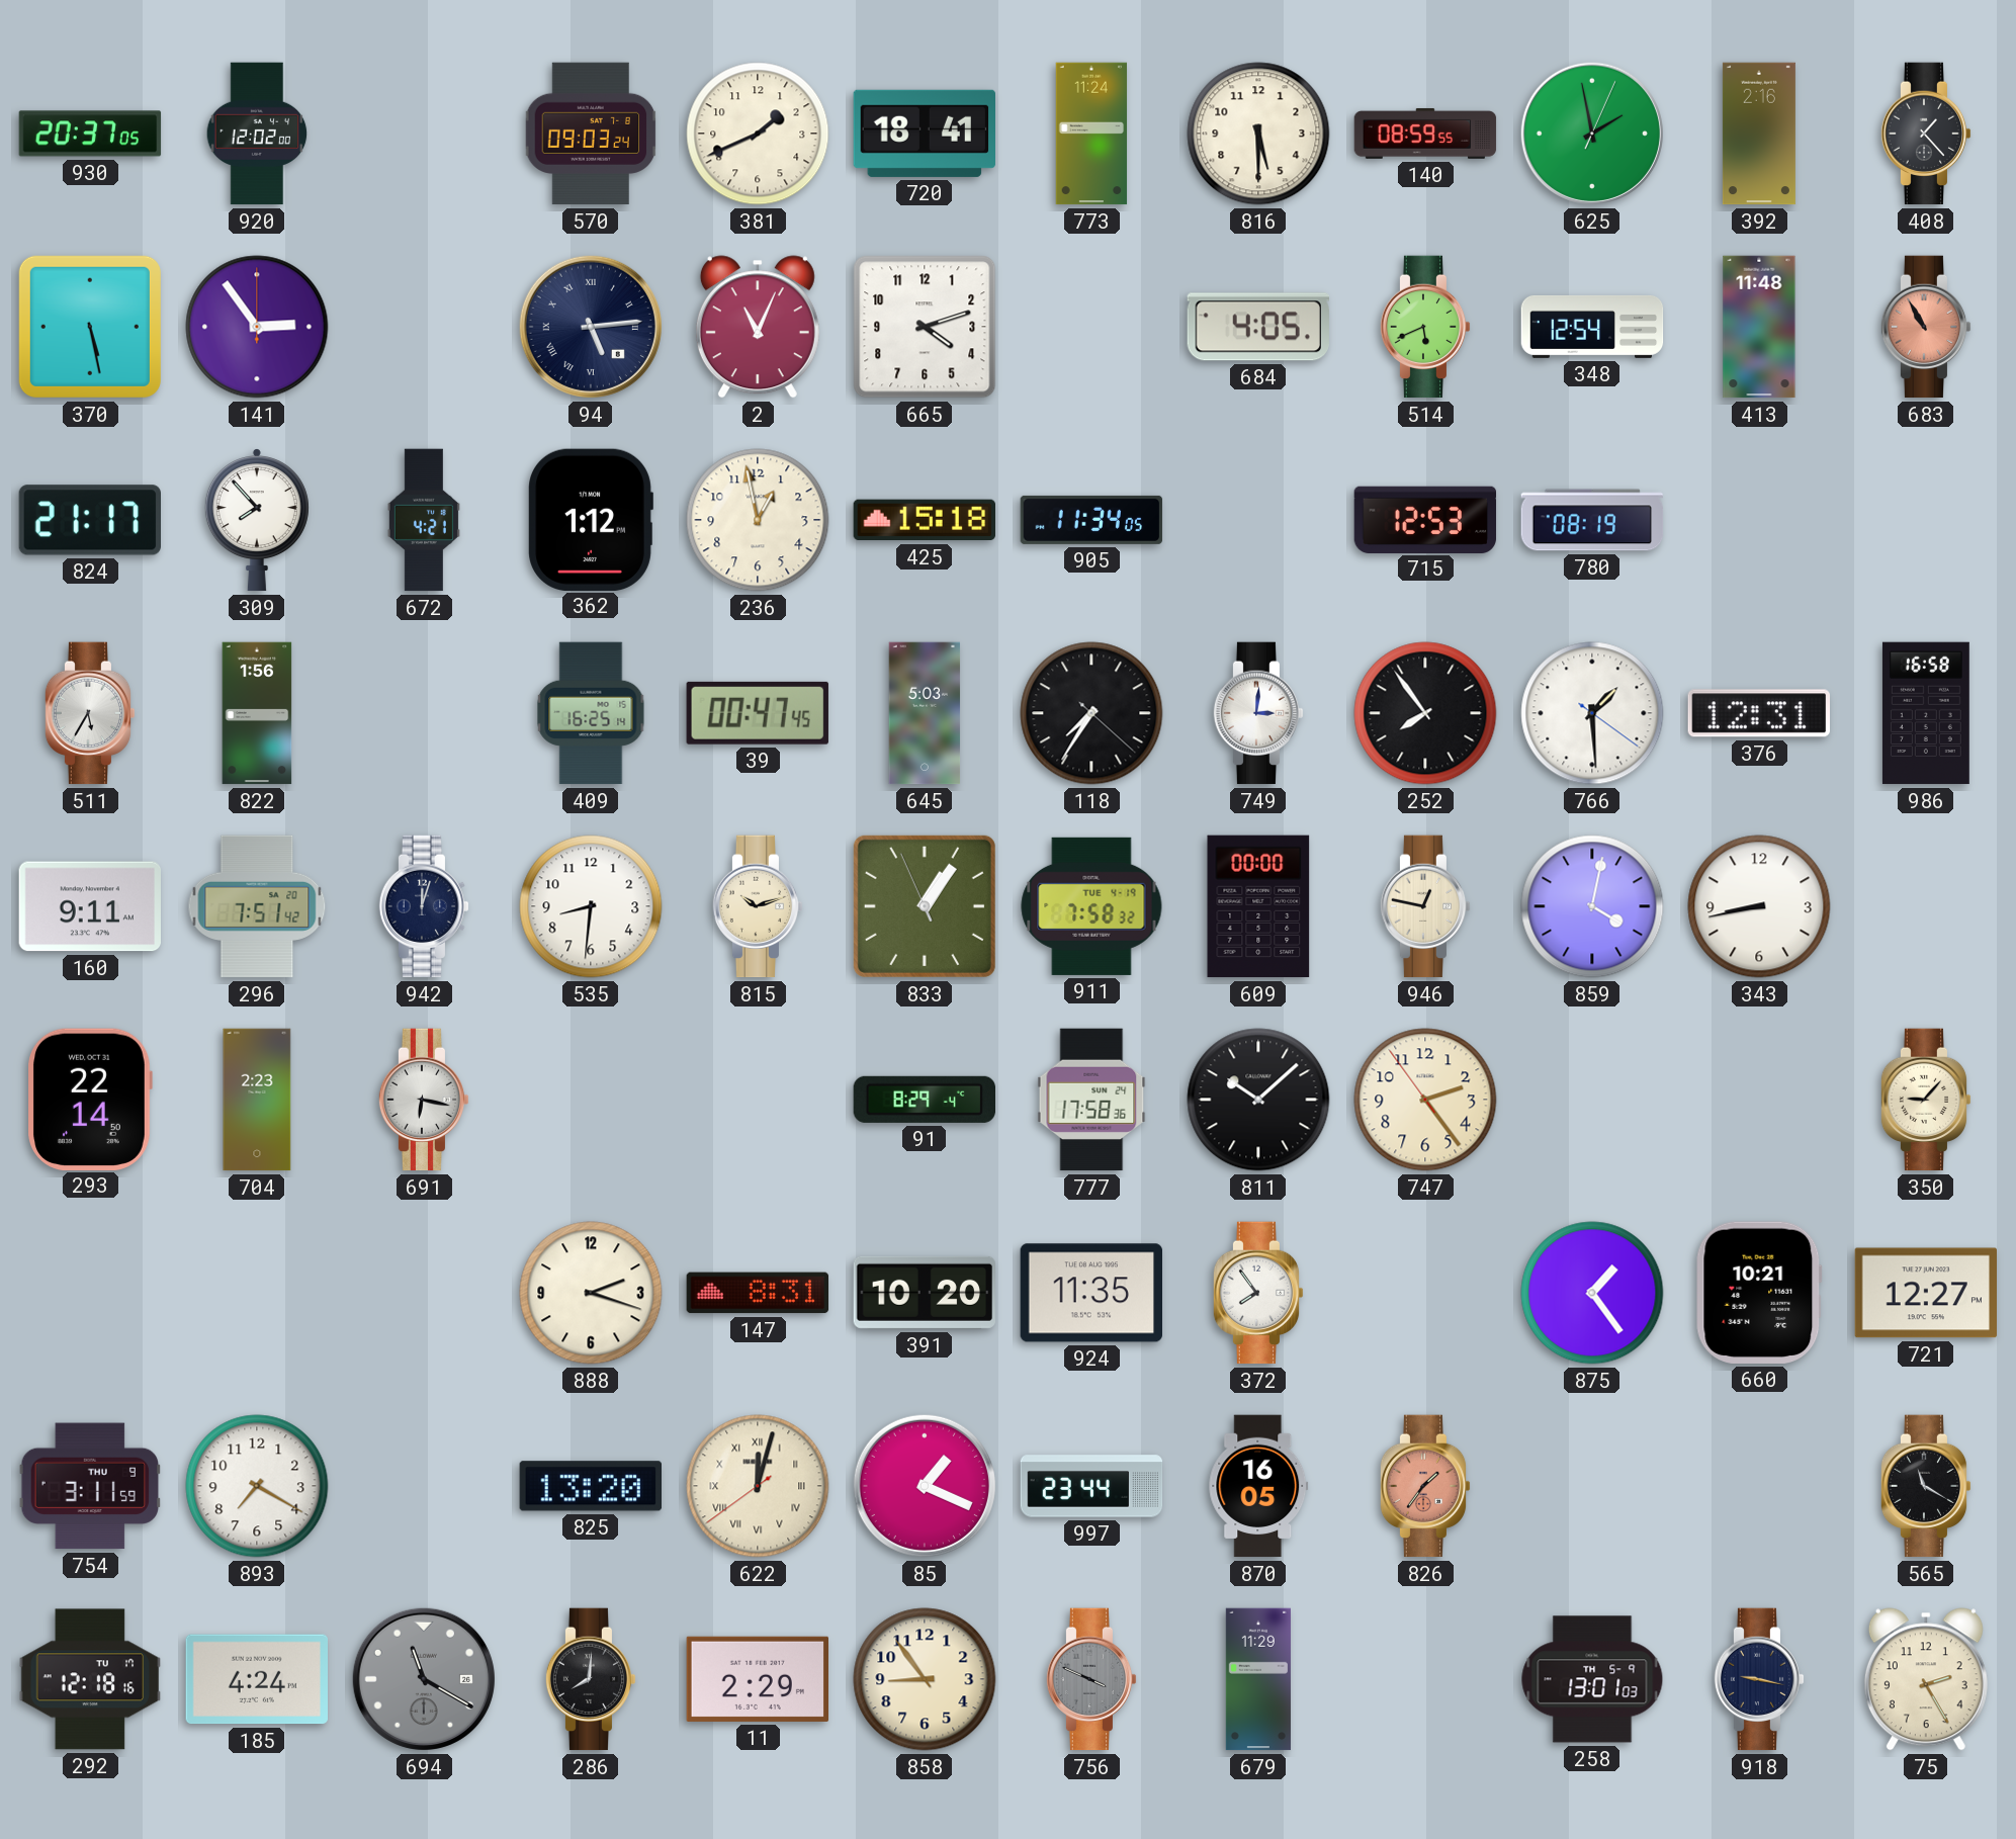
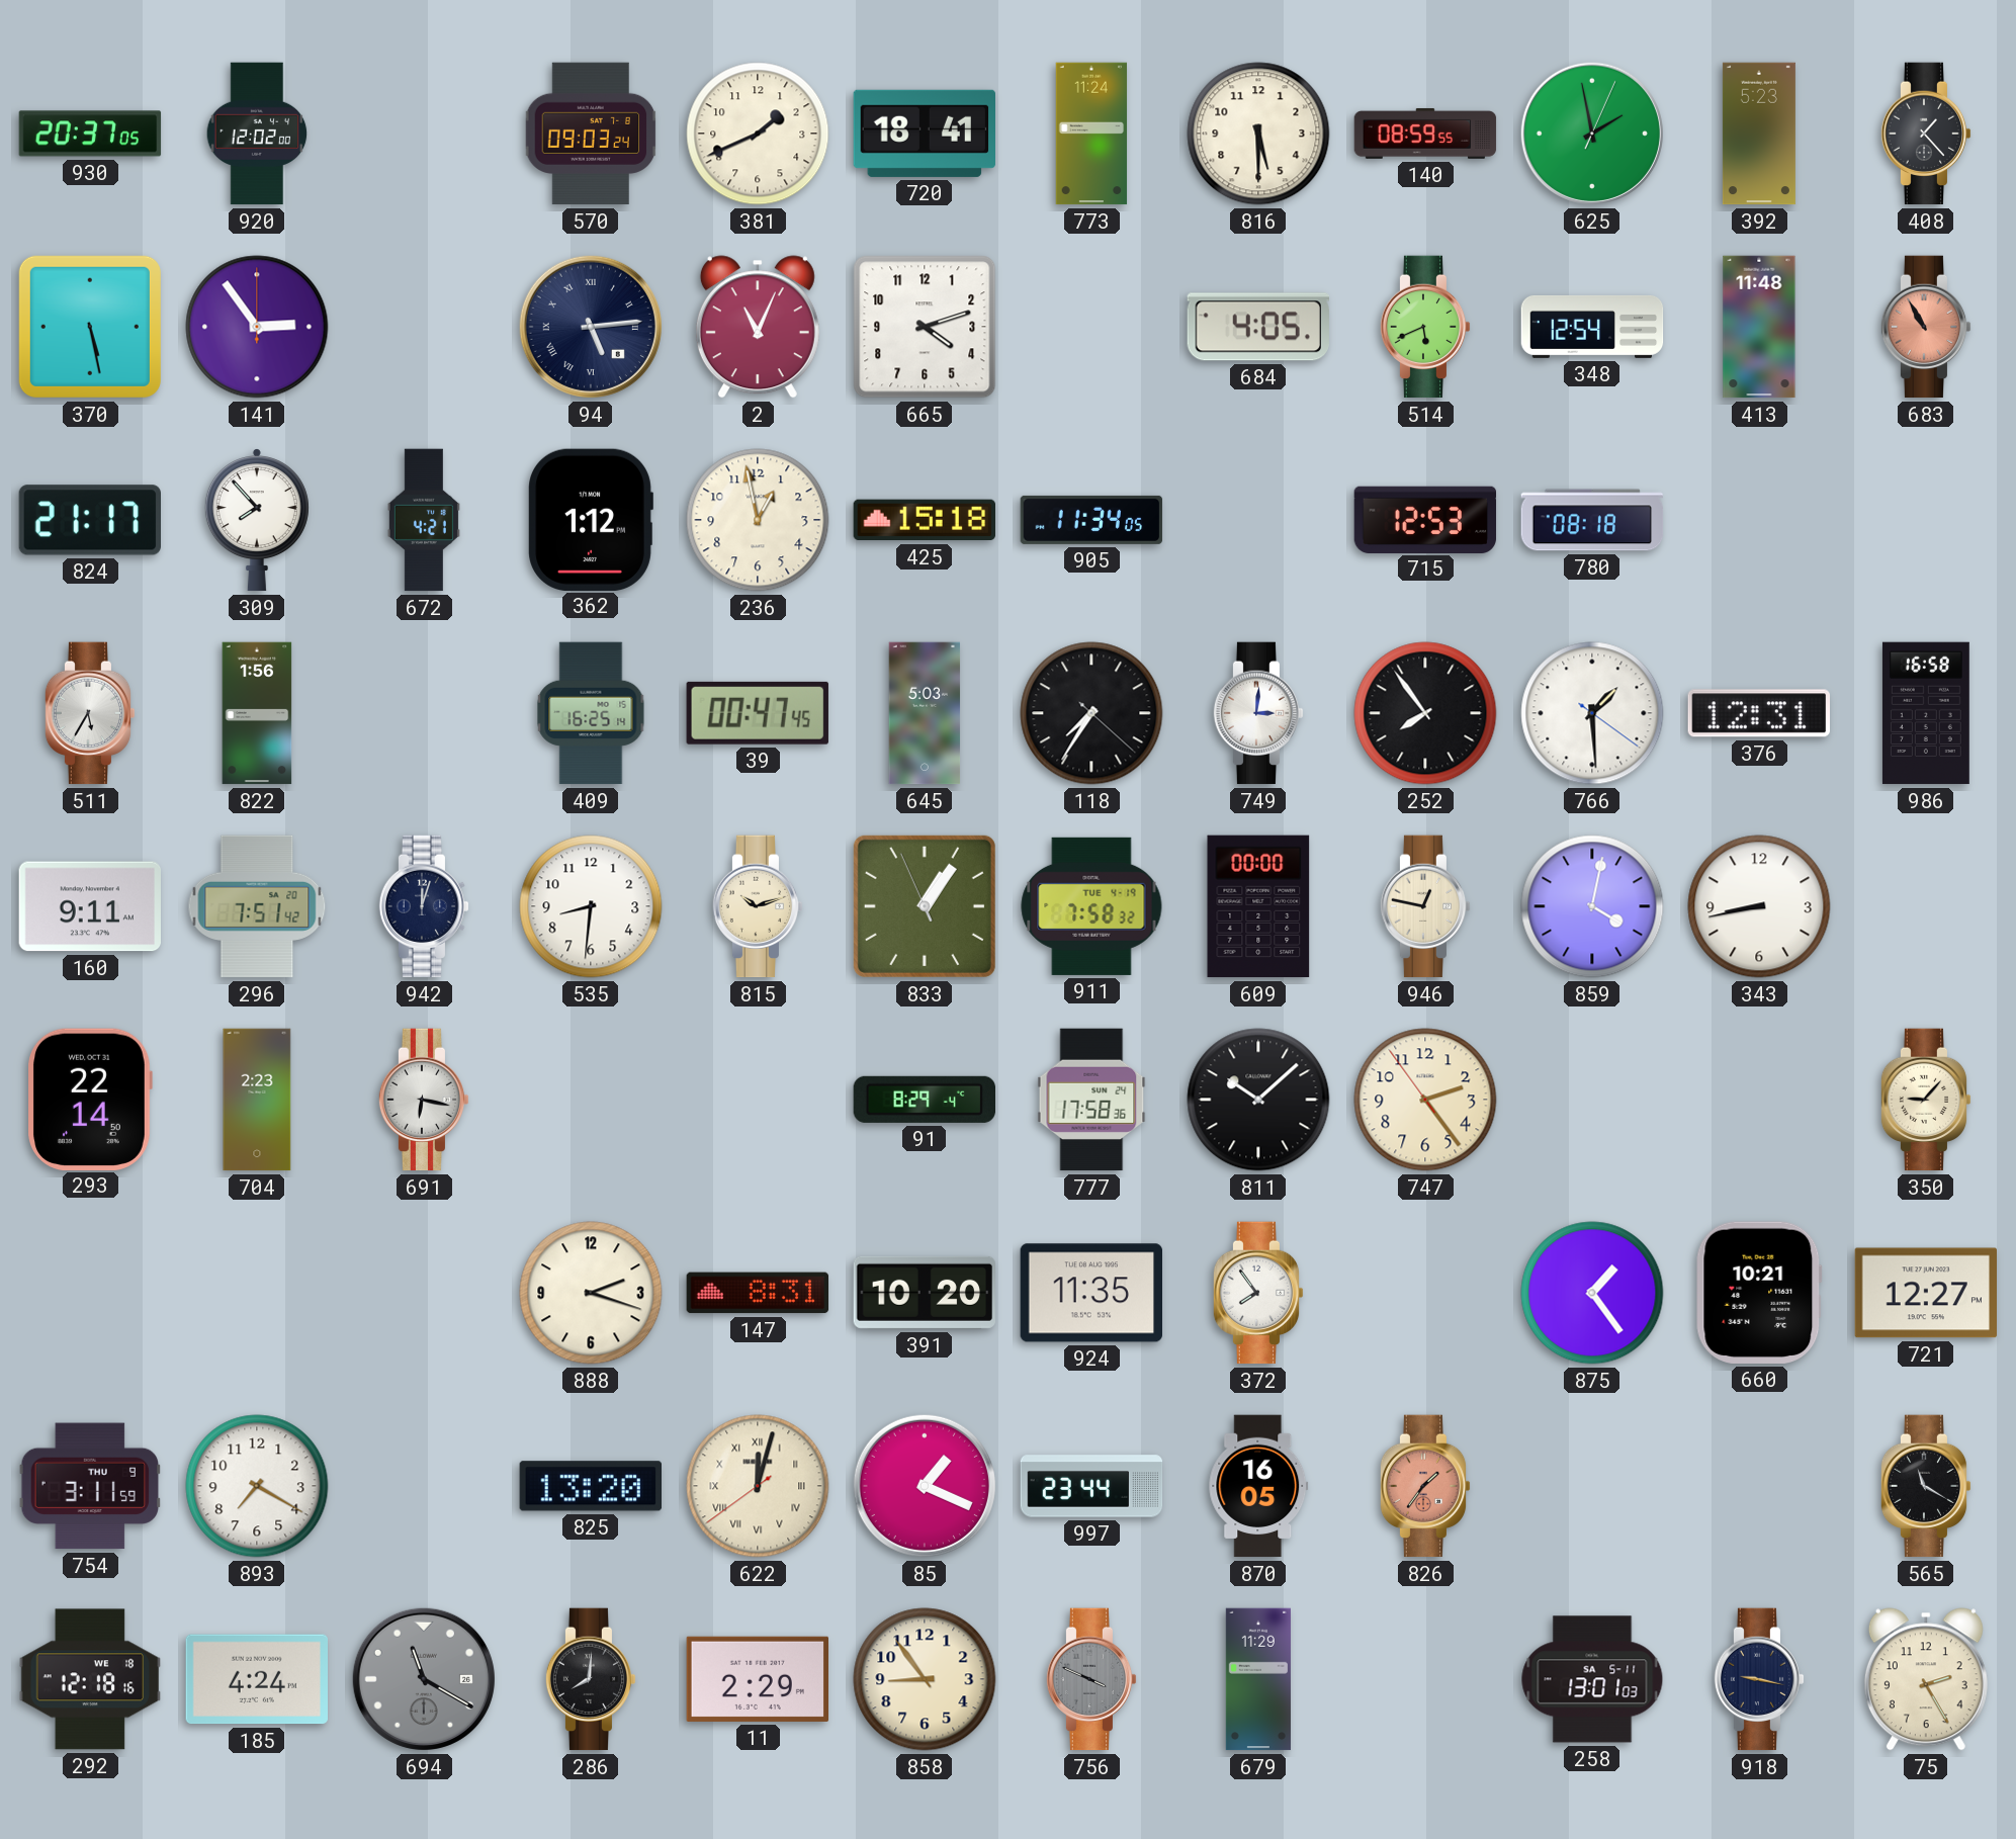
392: 2:16 -> 5:23 (1759, 134)
780: 08:19 -> 08:18 (1592, 520)
292 date: TU 17 -> WE 18 (90, 1679)
258 date: TH 5-9 -> SA 5-11 (1592, 1679)
